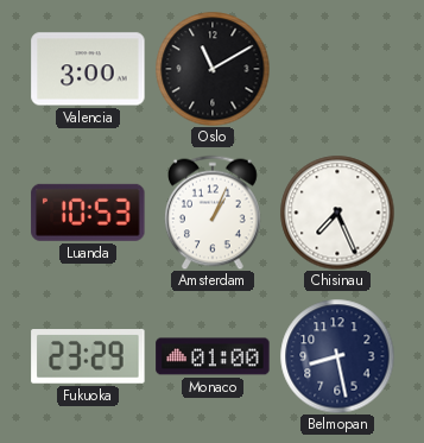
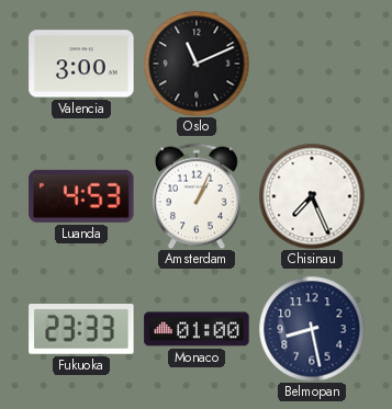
Oslo: 11:10 -> 11:11 (197, 64)
Luanda: 10:53 -> 4:53 (81, 196)
Fukuoka: 23:29 -> 23:33 (81, 330)
